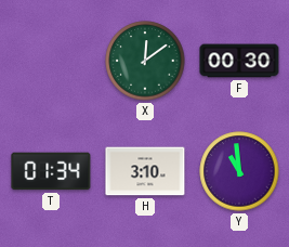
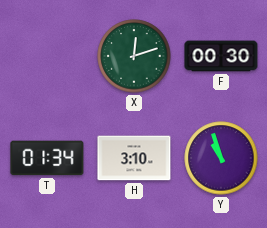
X: 12:09 -> 12:12 (134, 56)
Y: 10:59 -> 10:57 (221, 158)
